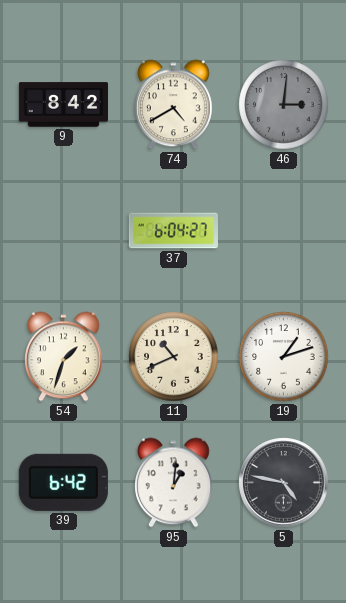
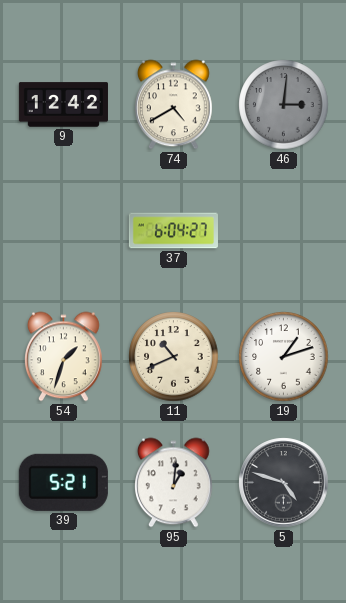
9: 8:42 -> 12:42 (63, 105)
39: 6:42 -> 5:21 (63, 482)
5: 4:47 -> 4:48 (284, 483)
